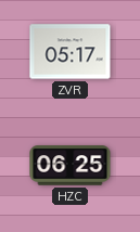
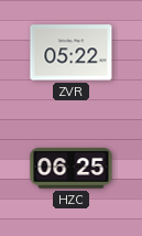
ZVR: 05:17 -> 05:22 (72, 53)
